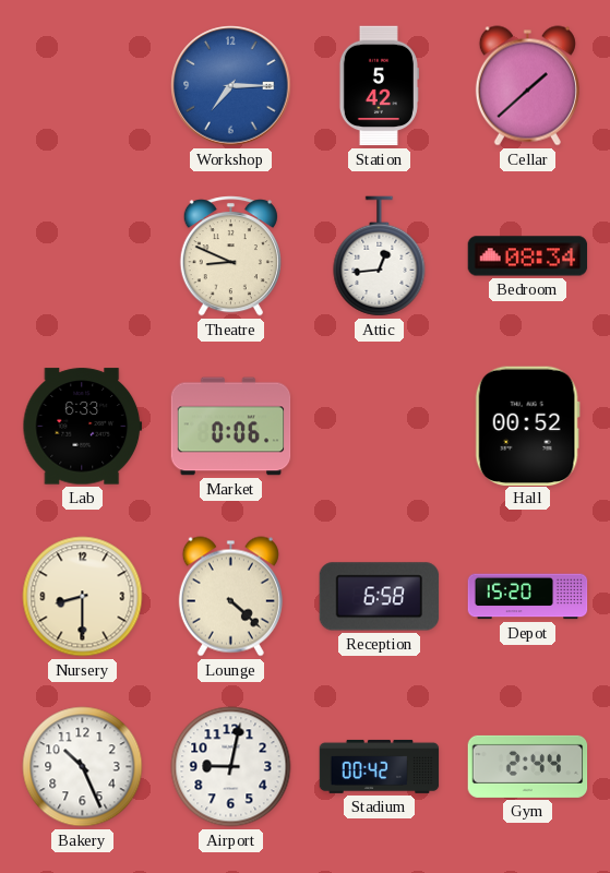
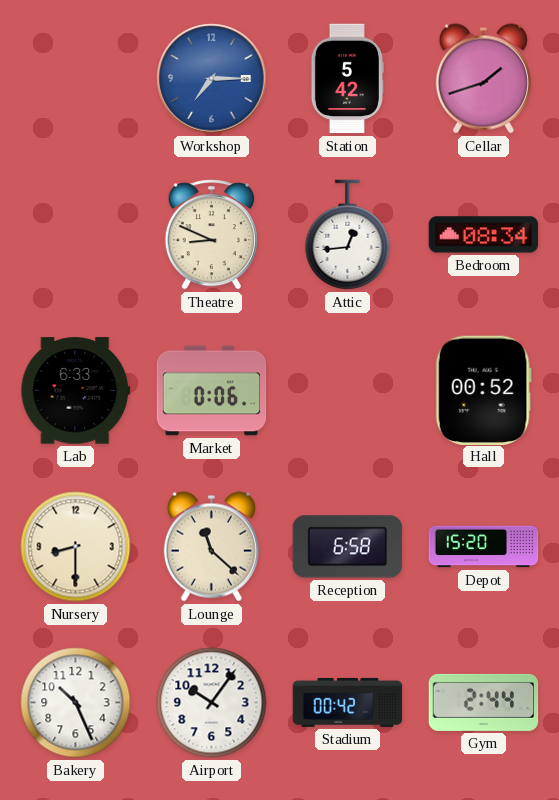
Cellar: 1:38 -> 1:42 (483, 79)
Lounge: 4:22 -> 11:22 (211, 547)
Airport: 9:02 -> 10:06 (212, 703)
